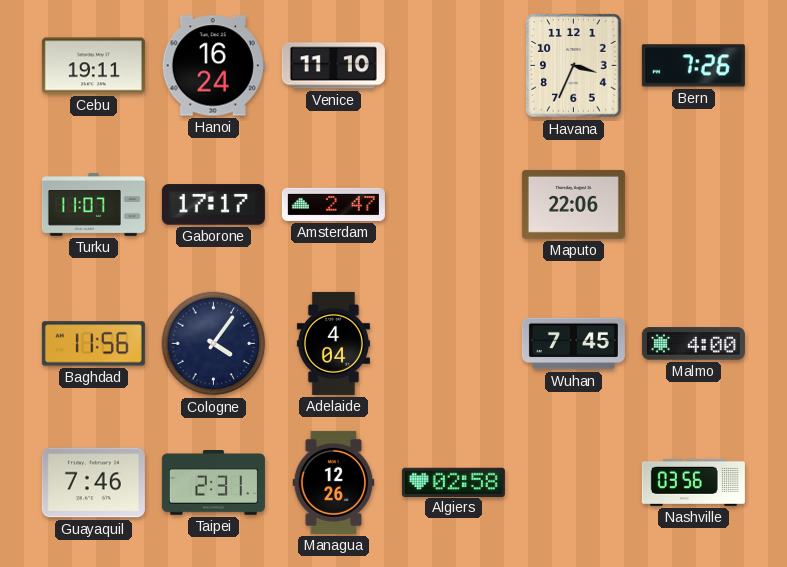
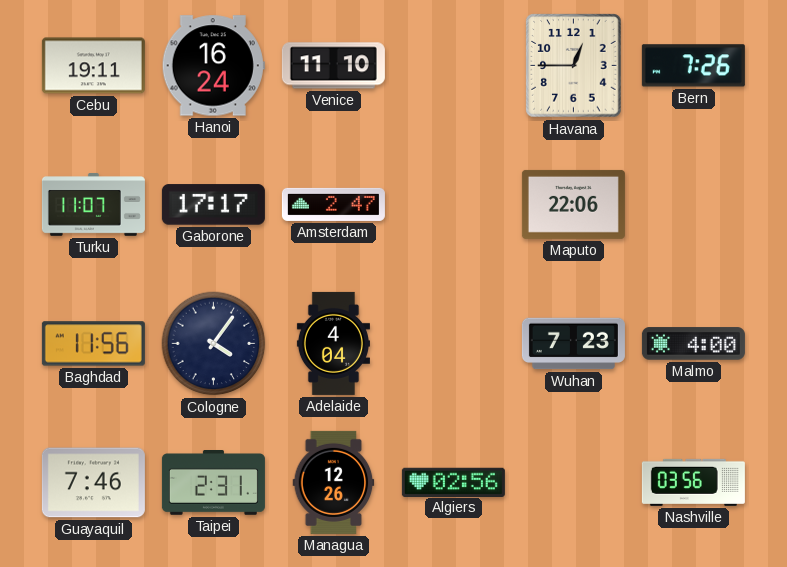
Havana: 3:34 -> 12:45 (574, 66)
Wuhan: 7:45 -> 7:23 (573, 344)
Algiers: 02:58 -> 02:56 (453, 482)
